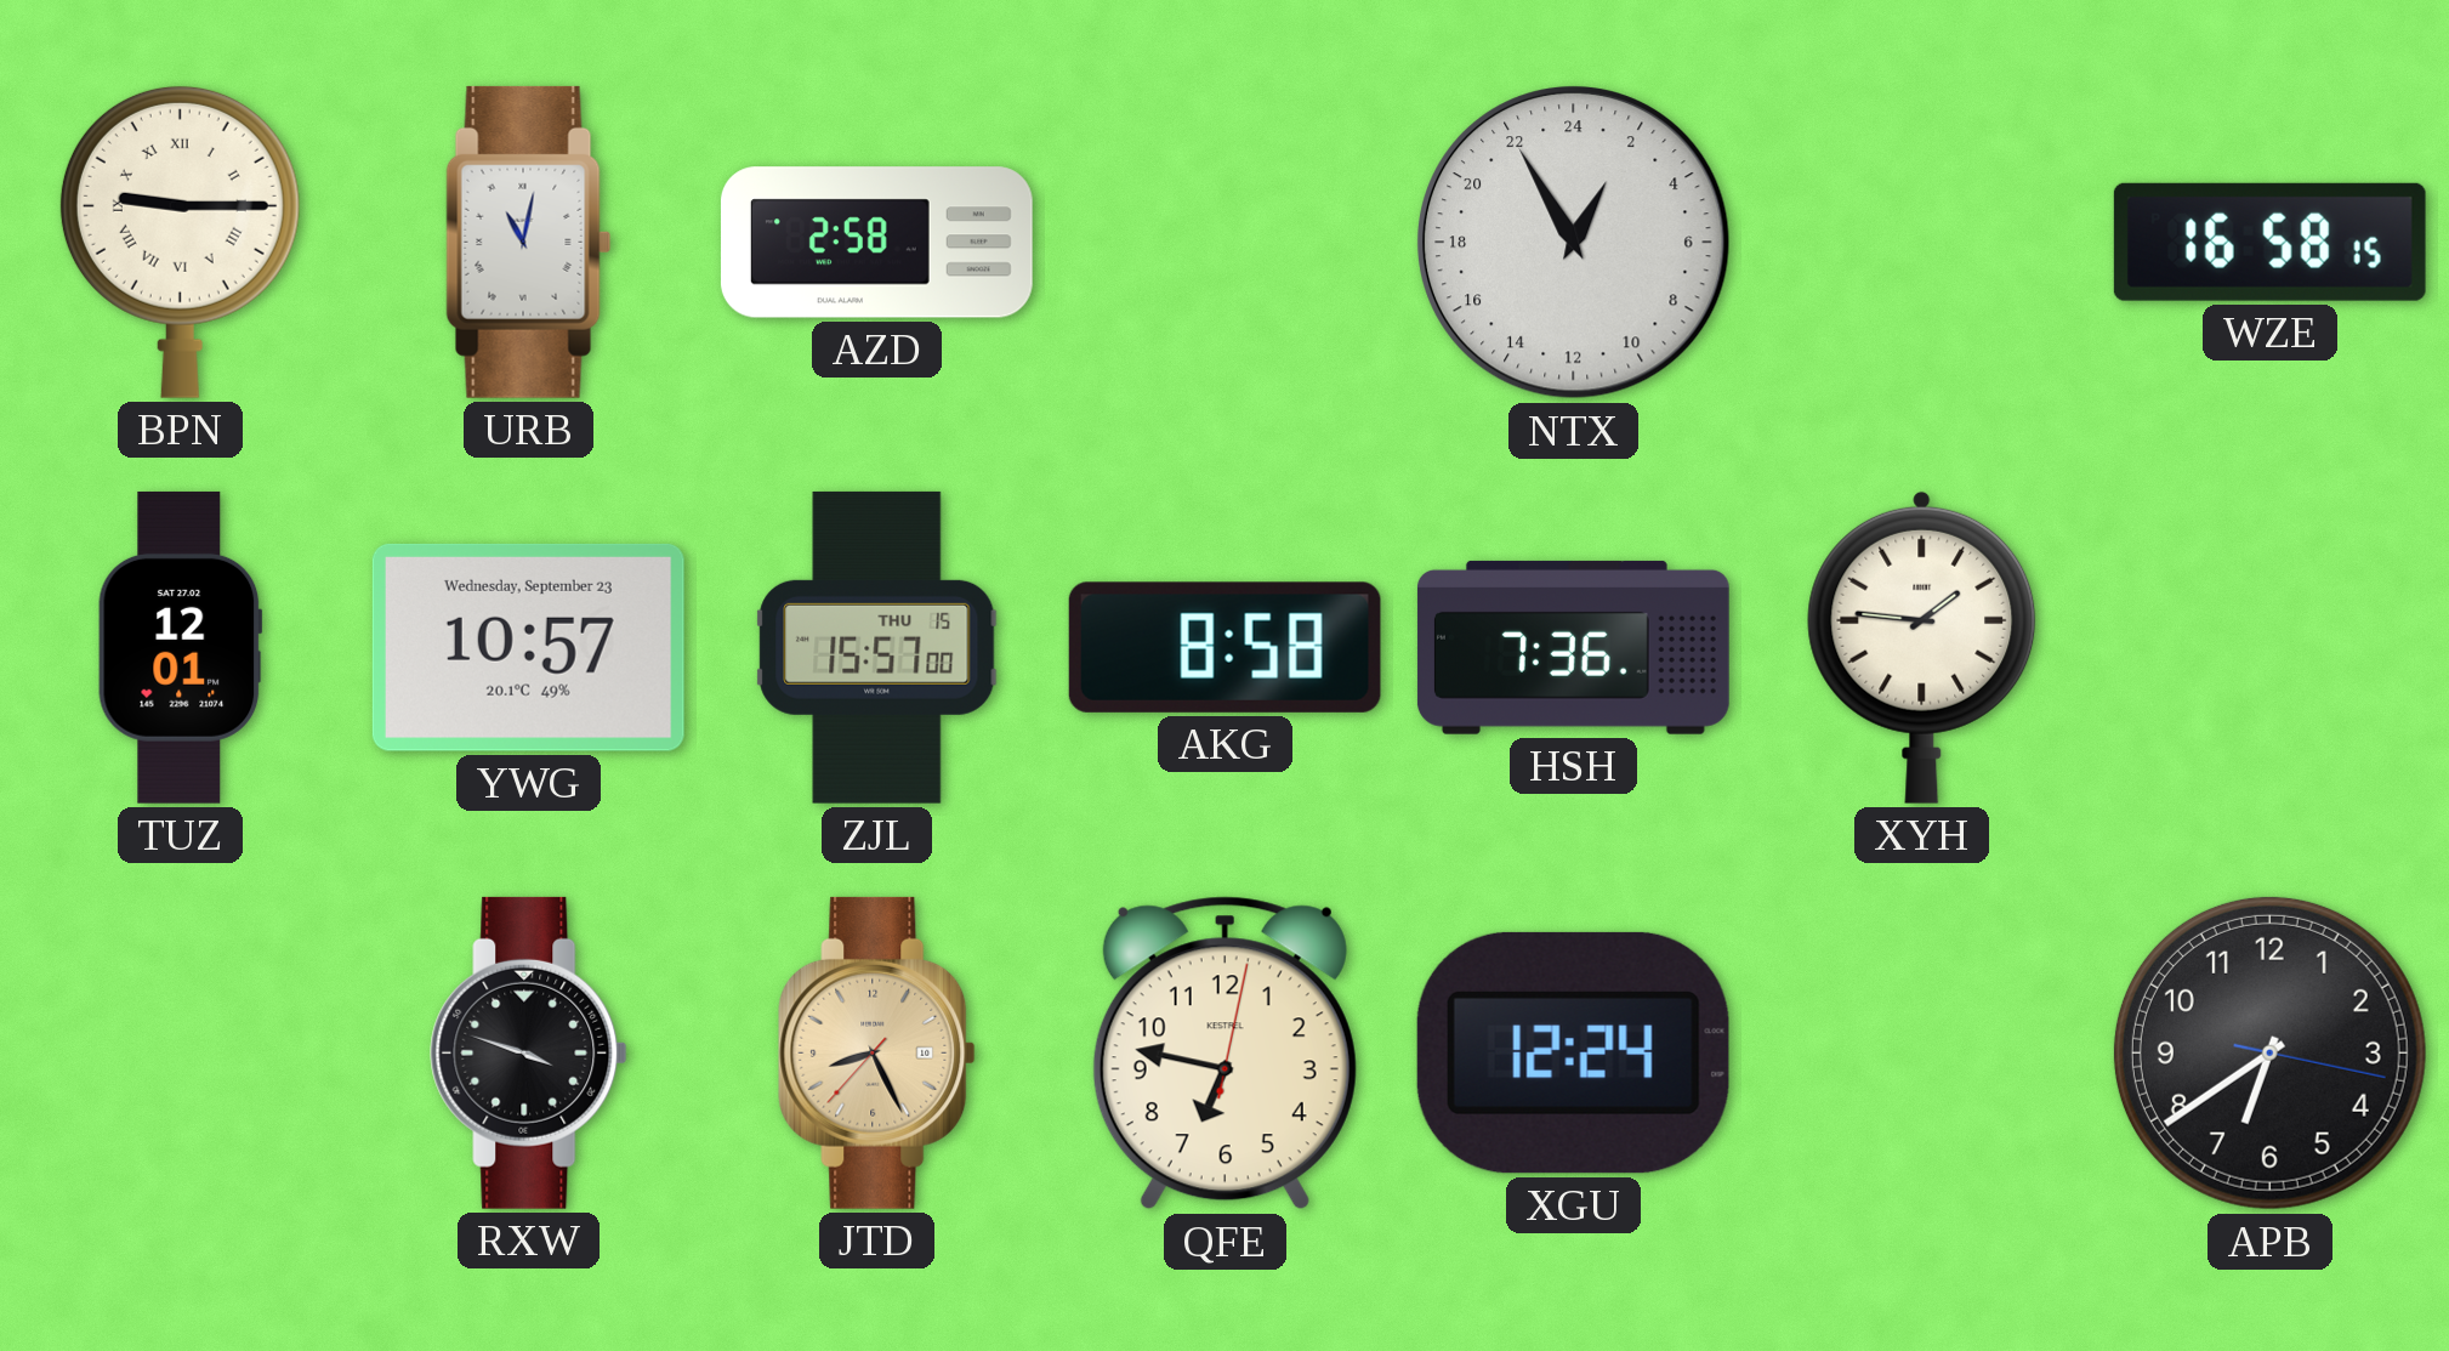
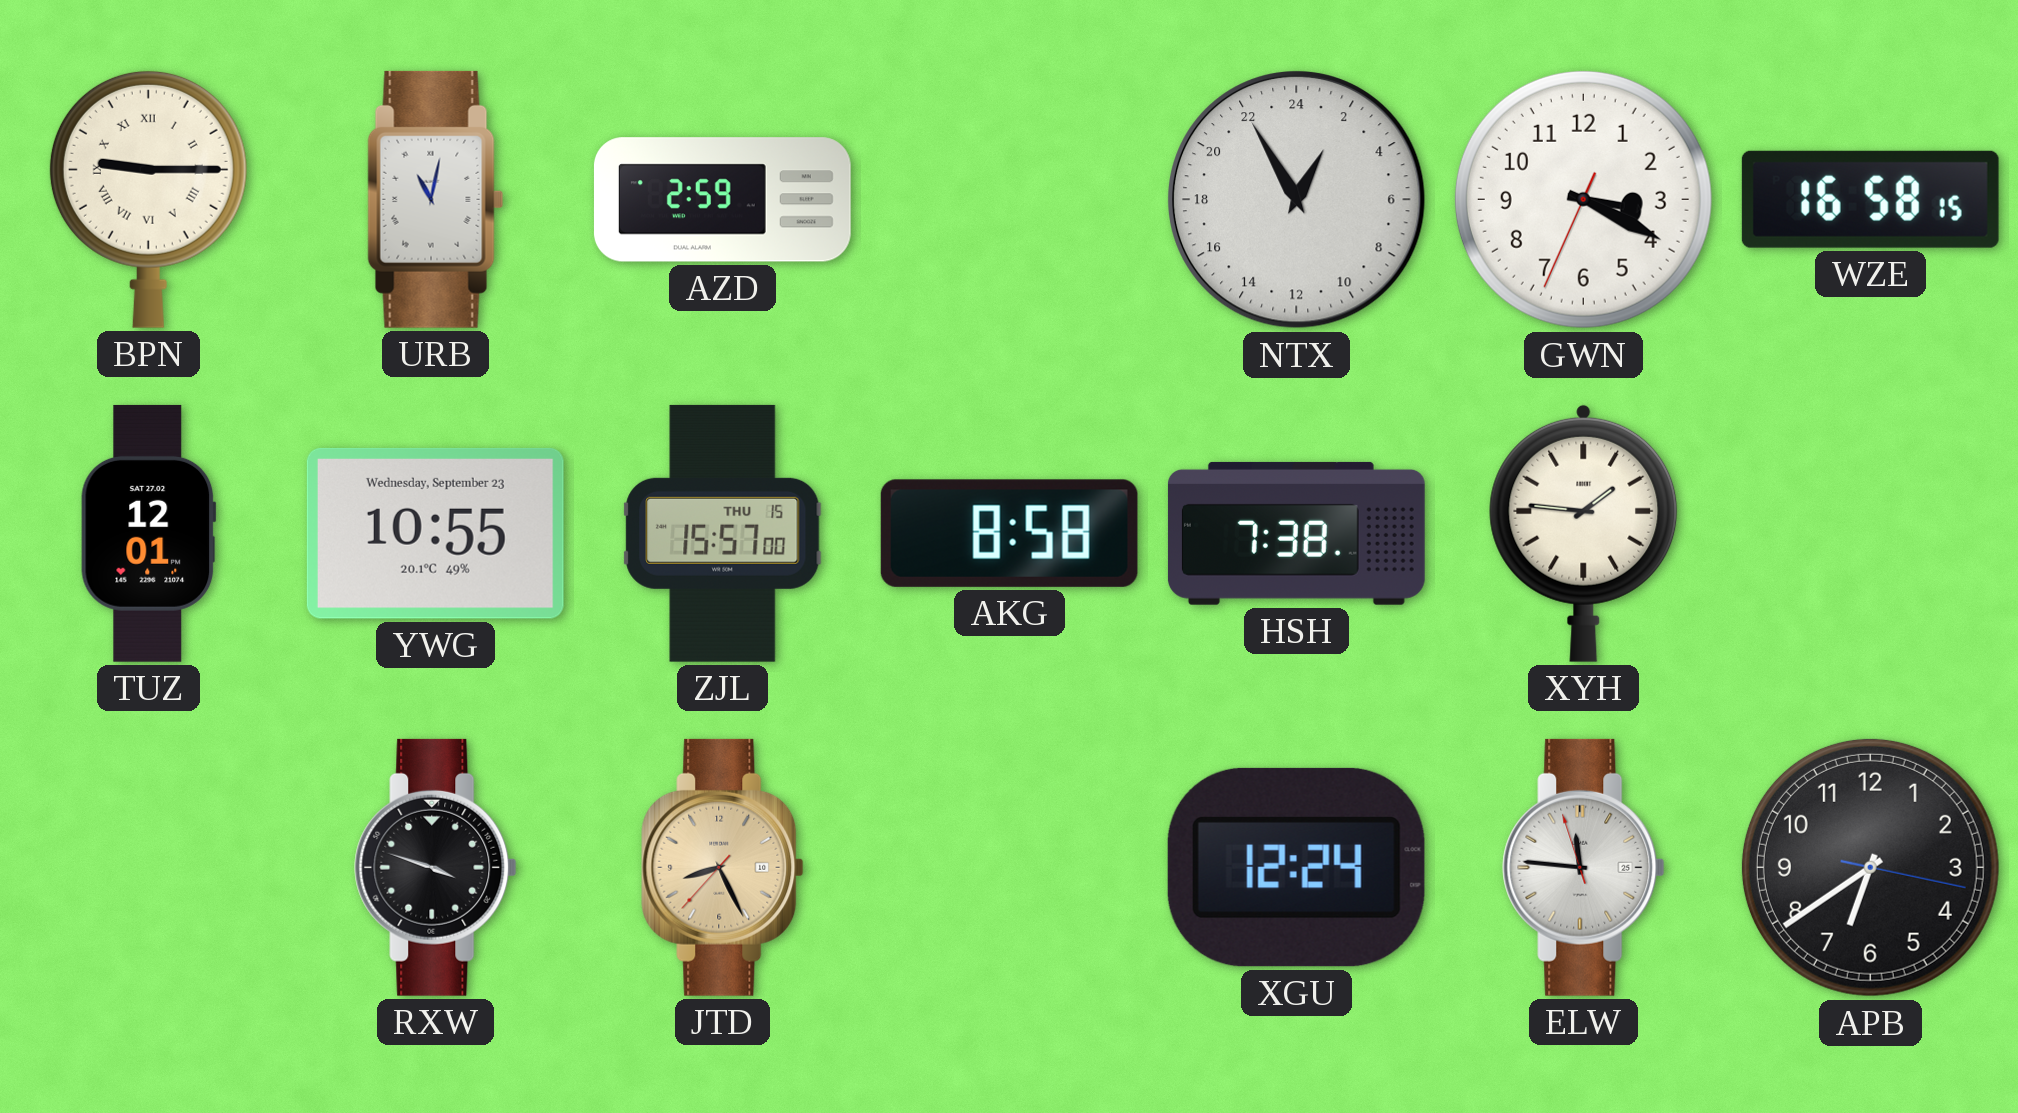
AZD: 2:58 -> 2:59 (722, 200)
GWN: none -> 3:19 (1583, 199)
YWG: 10:57 -> 10:55 (435, 533)
HSH: 7:36 -> 7:38 (1296, 533)
QFE: 6:47 -> none (1224, 1054)
ELW: none -> 11:45 (1584, 867)
